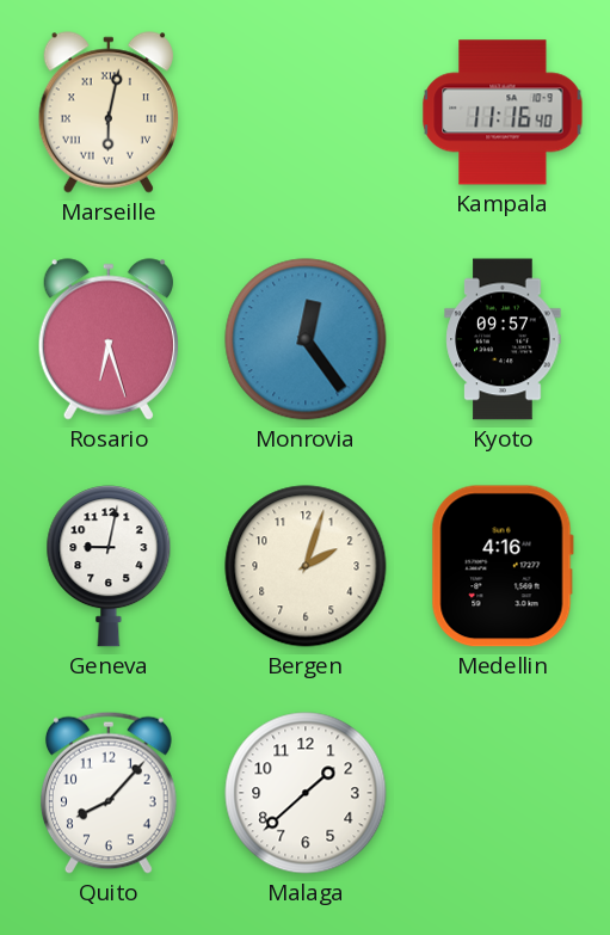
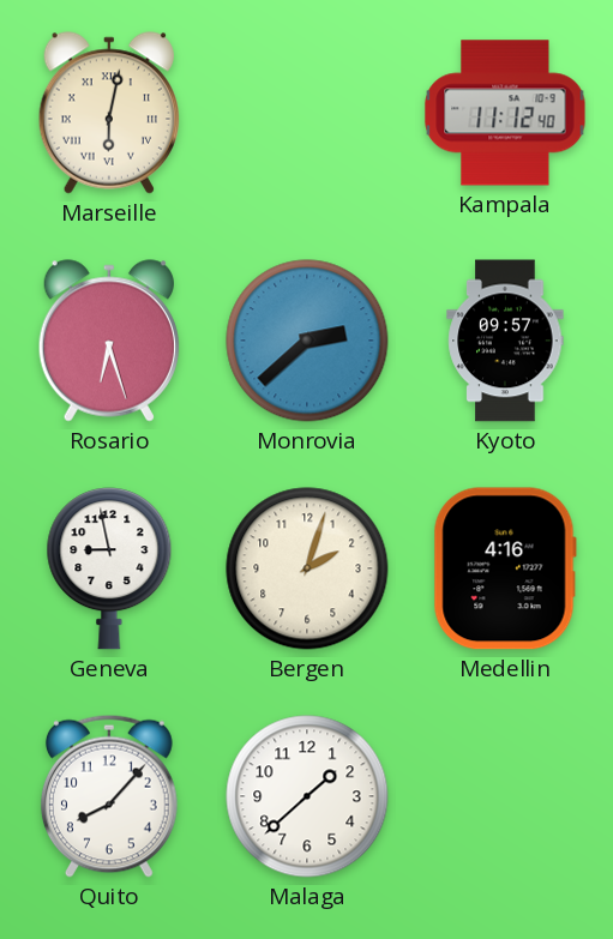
Kampala: 11:16 -> 11:12 (505, 113)
Monrovia: 12:24 -> 2:38 (307, 341)
Geneva: 9:02 -> 8:58 (109, 568)
